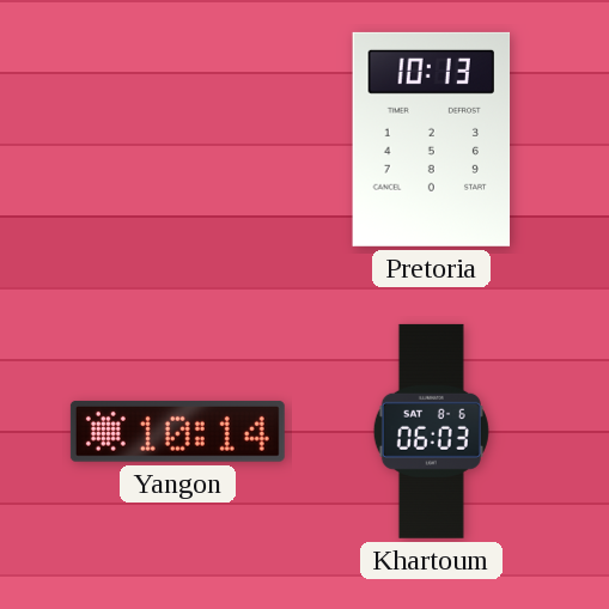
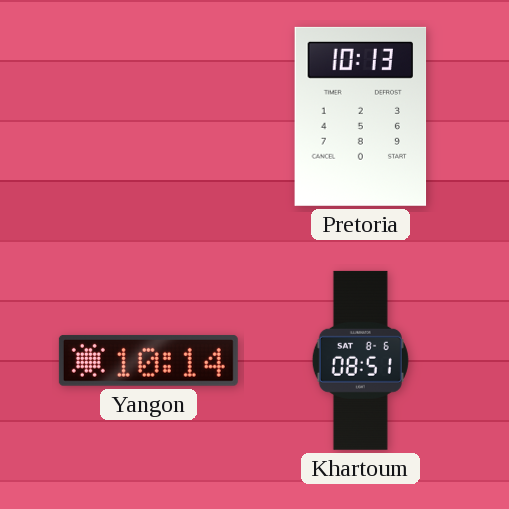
Khartoum: 06:03 -> 08:51 (360, 360)
